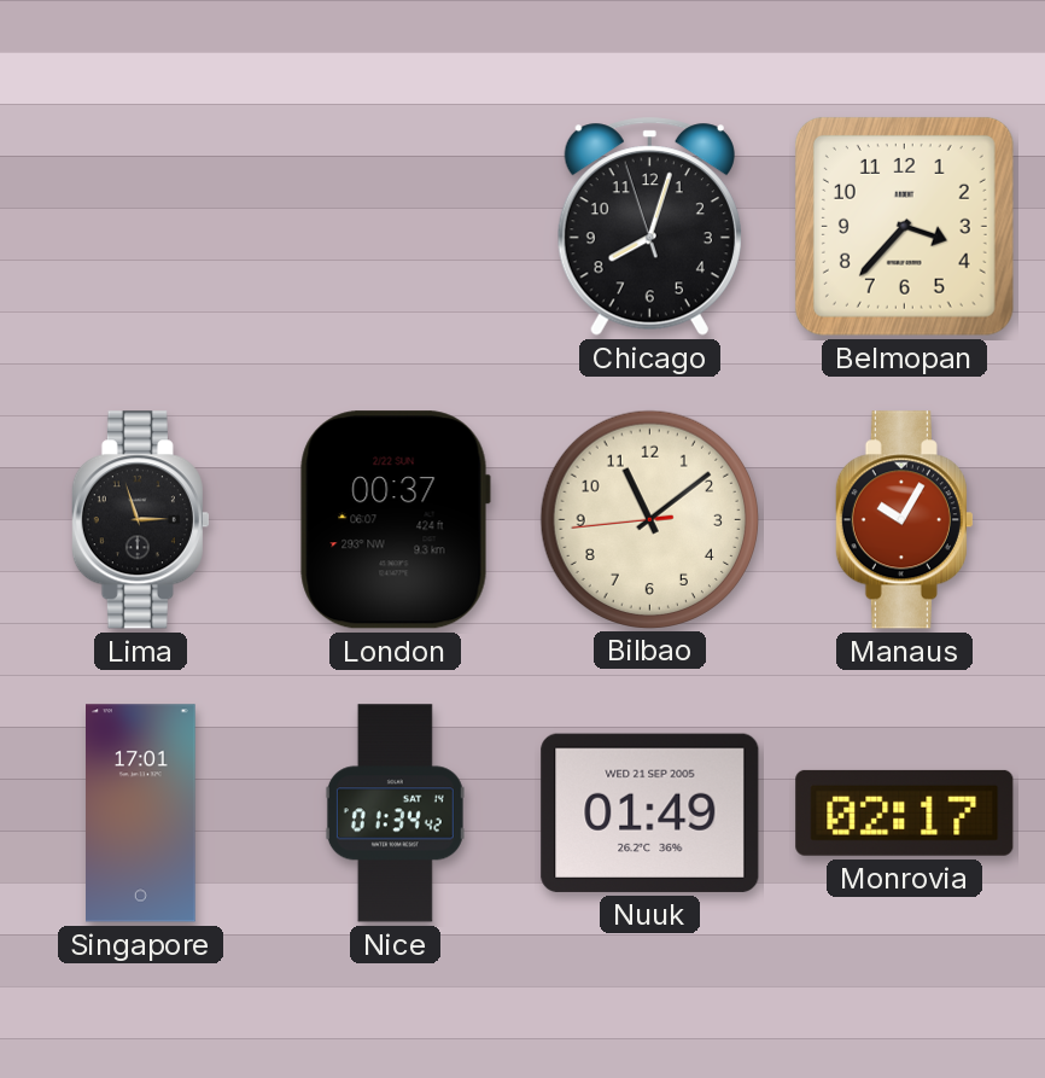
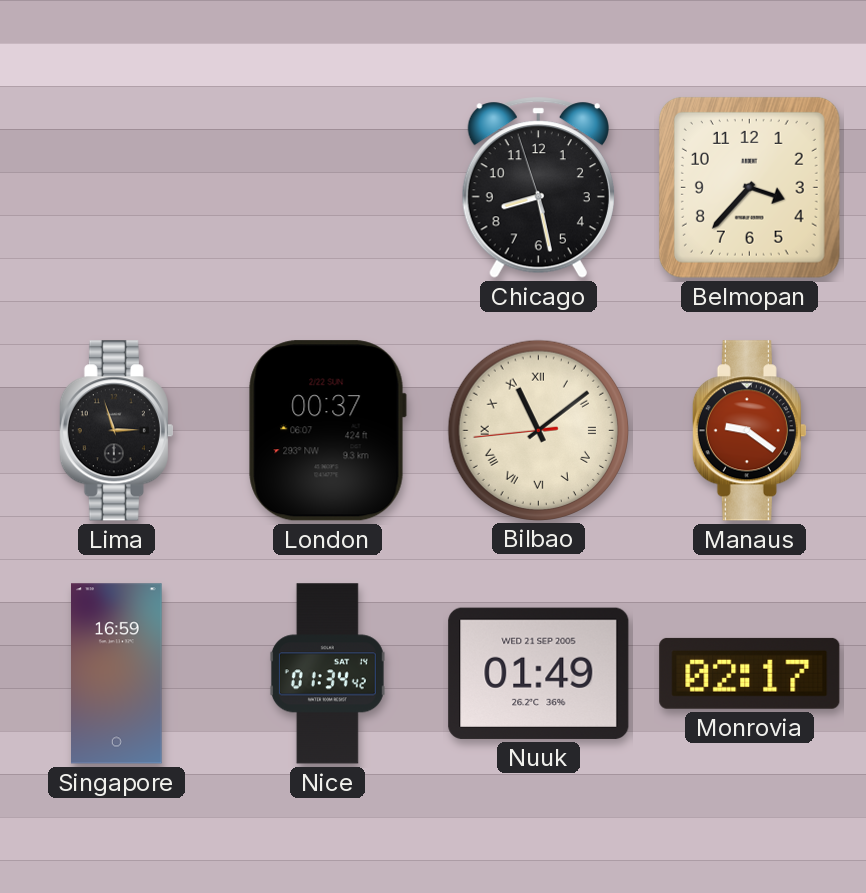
Chicago: 8:02 -> 8:27 (538, 188)
Bilbao numerals: Arabic -> Roman (538, 430)
Manaus: 10:05 -> 9:21 (749, 431)
Singapore: 17:01 -> 16:59 (117, 674)
